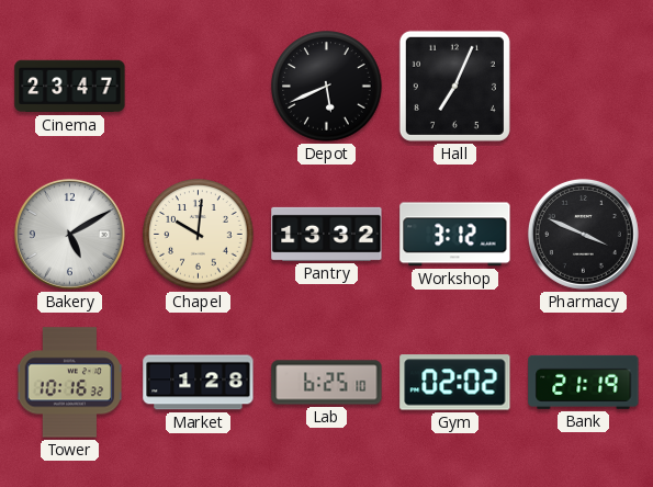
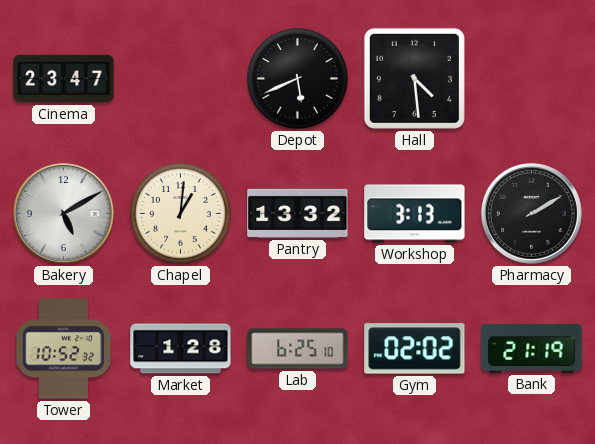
Hall: 7:04 -> 4:29 (414, 78)
Chapel: 10:01 -> 1:01 (181, 214)
Workshop: 3:12 -> 3:13 (415, 214)
Pharmacy: 3:49 -> 2:10 (531, 213)
Tower: 10:16 -> 10:52 (64, 349)
